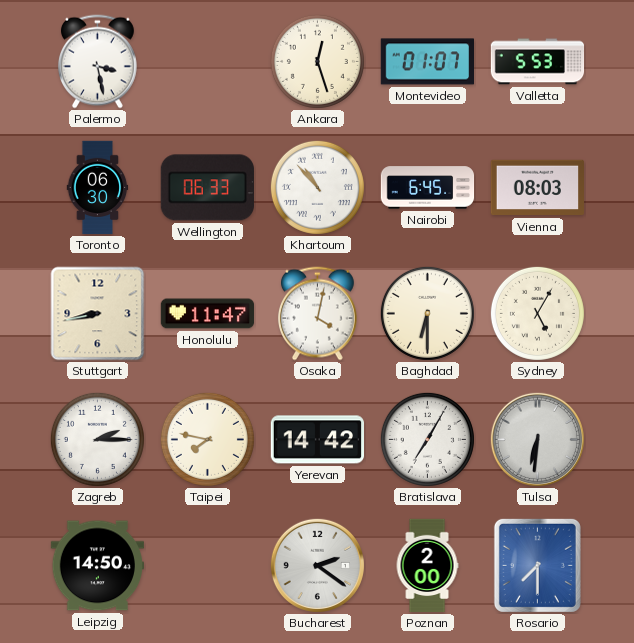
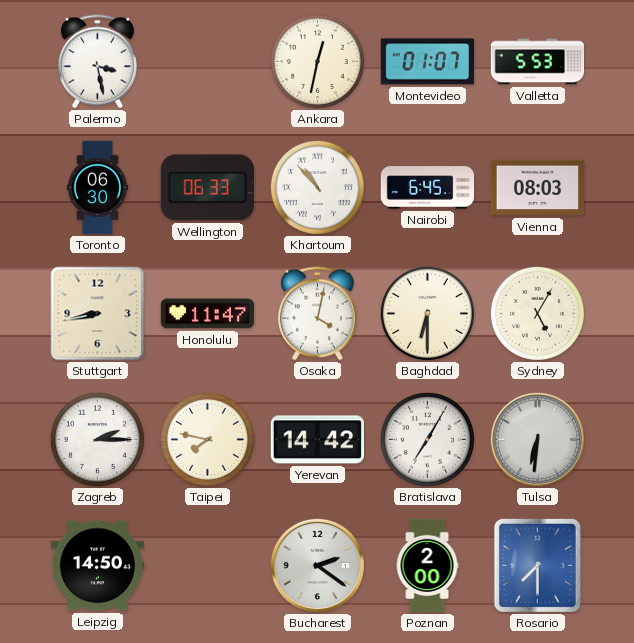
Ankara: 12:27 -> 12:32 (317, 61)
